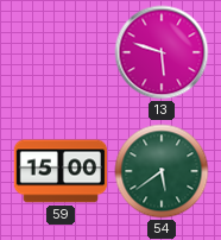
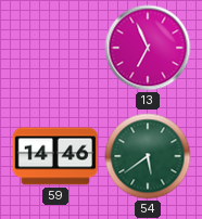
13: 5:48 -> 6:56 (148, 48)
59: 15:00 -> 14:46 (55, 156)
